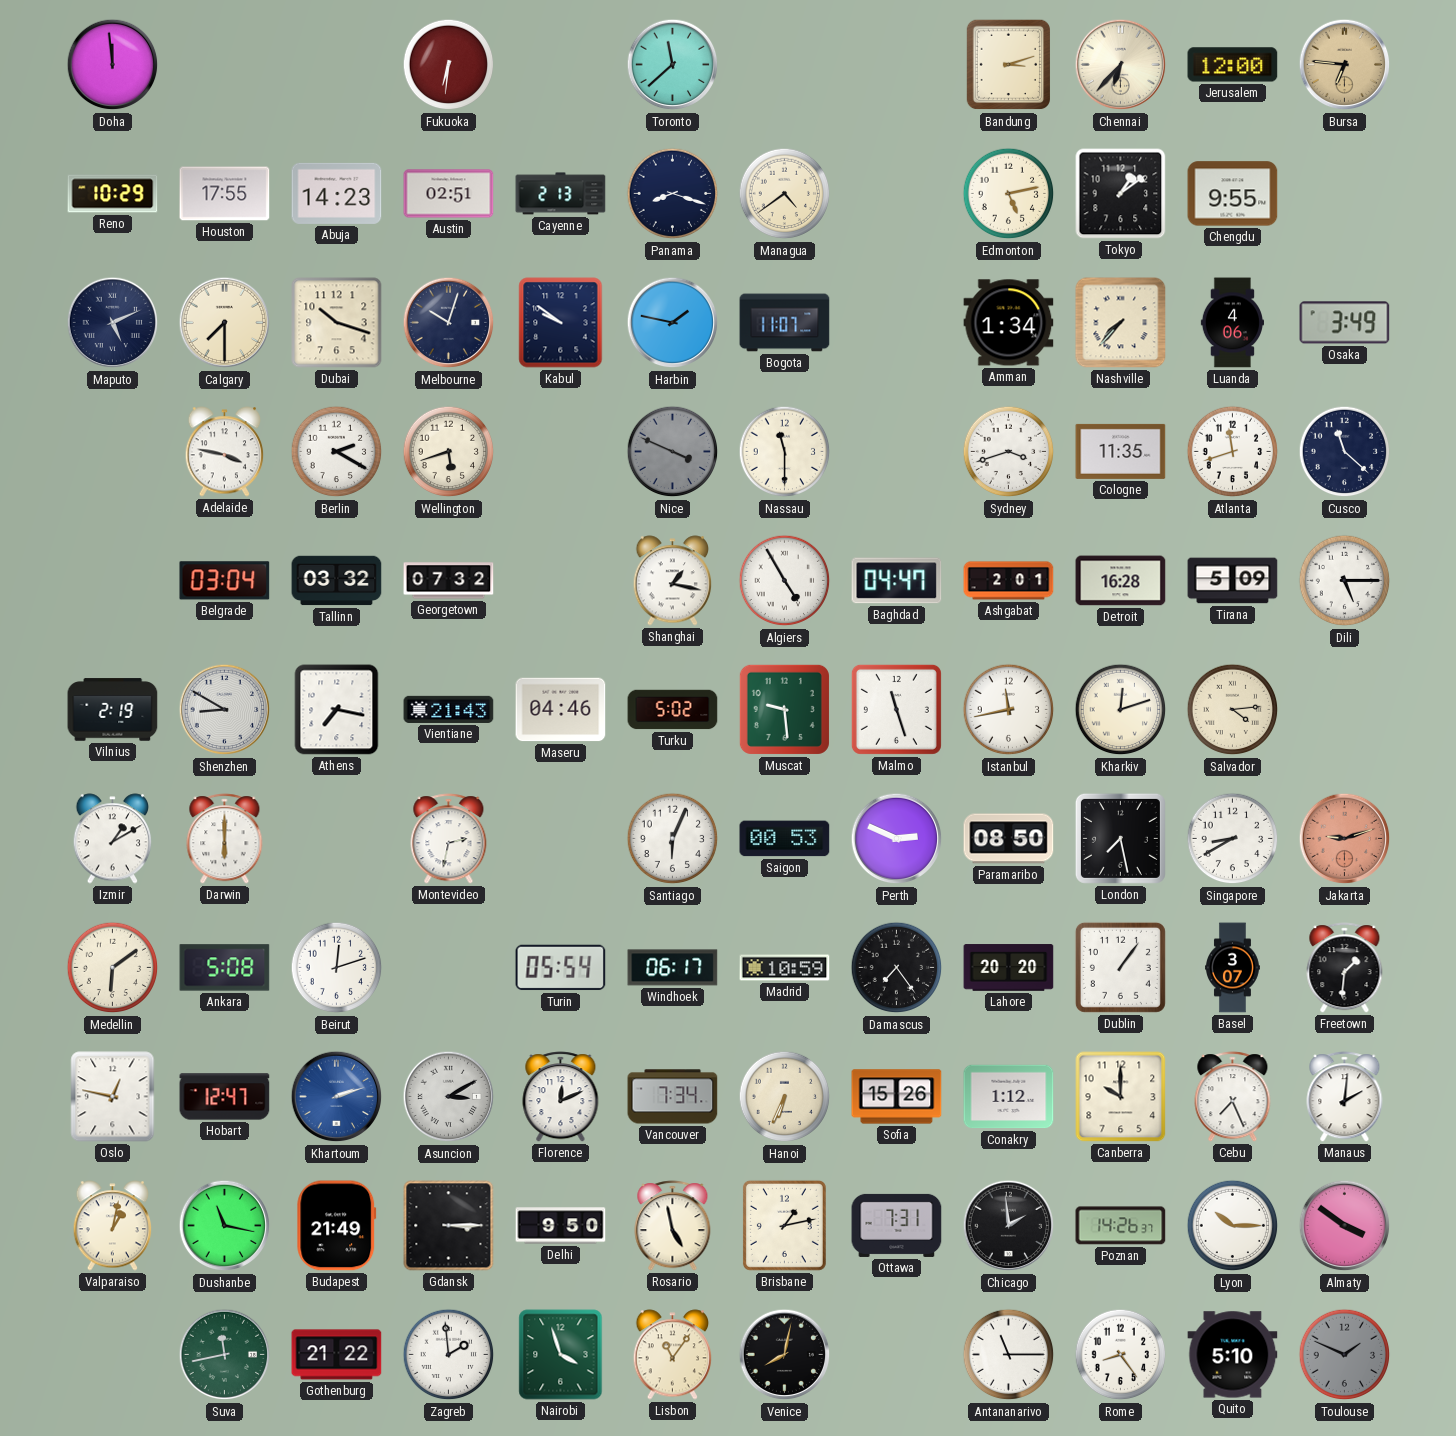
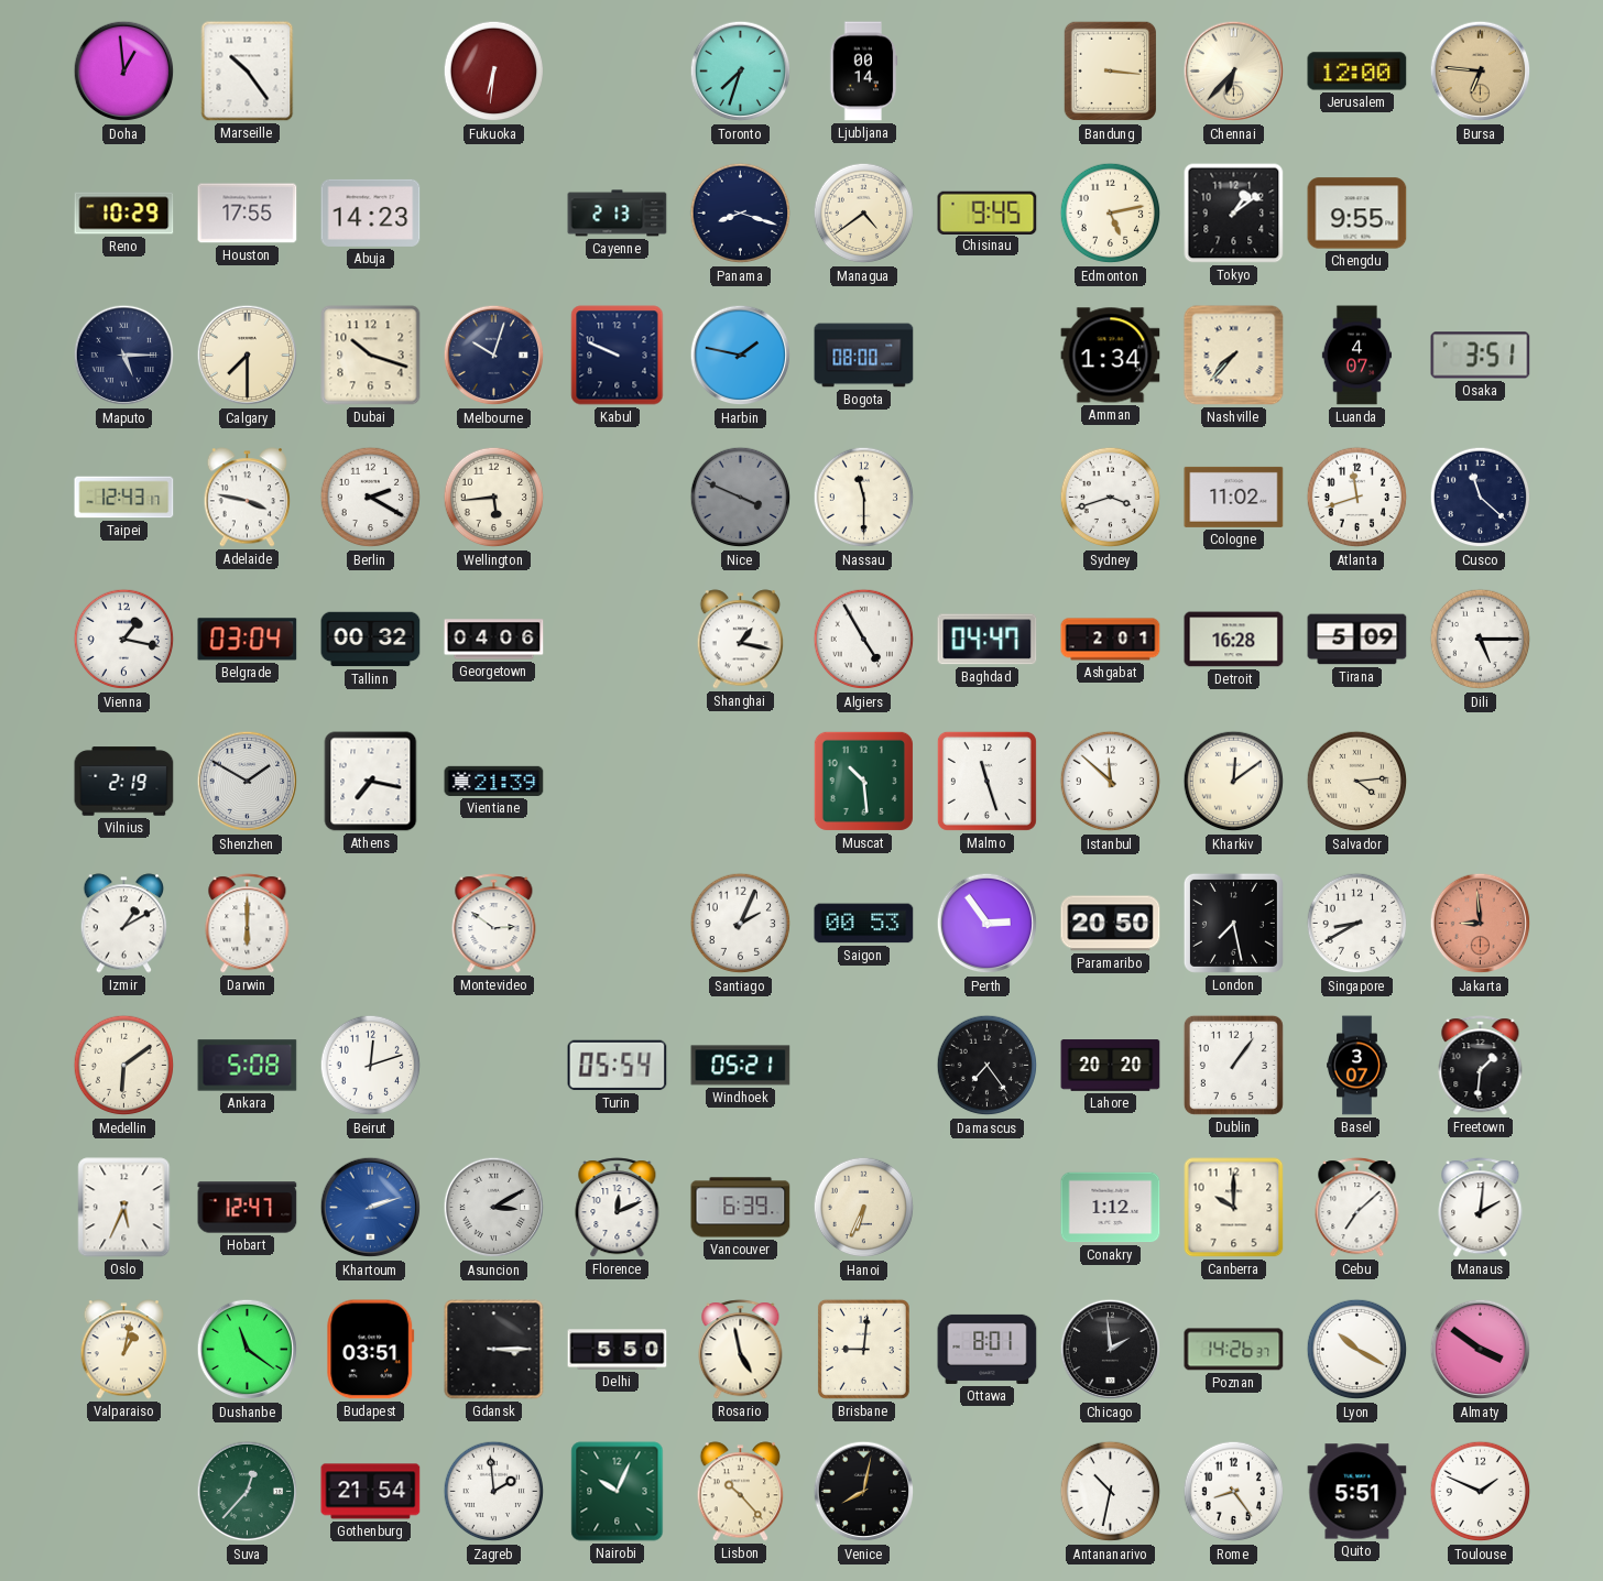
Doha: 11:59 -> 12:59 (124, 72)
Marseille: none -> 10:24 (248, 72)
Toronto: 11:38 -> 7:33 (741, 72)
Ljubljana: none -> 00:14 (863, 72)
Bandung: 3:12 -> 3:16 (1111, 72)
Austin: 02:51 -> none (449, 194)
Chisinau: none -> 9:45 (988, 212)
Maputo: 5:11 -> 5:15 (124, 356)
Kabul: 9:51 -> 9:49 (618, 356)
Bogota: 11:07 -> 08:00 (864, 356)
Luanda: 4:06 -> 4:07 (1356, 356)
Osaka: 3:49 -> 3:51 (1481, 356)
Taipei: none -> 12:43 (124, 498)
Wellington: 5:42 -> 5:44 (494, 498)
Cologne: 11:35 -> 11:02 (1234, 497)
Vienna: none -> 1:17 (124, 640)
Tallinn: 03:32 -> 00:32 (371, 640)
Georgetown: 07:32 -> 04:06 (494, 640)
Shenzhen: 8:50 -> 1:50 (248, 782)
Vientiane: 21:43 -> 21:39 (494, 781)
Maseru: 04:46 -> none (561, 710)
Turku: 5:02 -> none (673, 710)
Muscat: 9:29 -> 10:29 (863, 781)
Istanbul: 11:43 -> 11:52 (1111, 782)
Kharkiv: 12:12 -> 12:09 (1234, 782)
Montevideo: 2:32 -> 2:51 (494, 924)
Santiago: 6:04 -> 2:04 (741, 924)
Perth: 2:49 -> 2:54 (988, 924)
Paramaribo: 08:50 -> 20:50 (1111, 924)
Jakarta: 9:12 -> 8:59 (1481, 924)
Windhoek: 06:17 -> 05:21 (741, 1066)
Madrid: 10:59 -> none (785, 968)
Oslo: 12:47 -> 5:34 (124, 1208)
Vancouver: 7:34 -> 6:39 (741, 1208)
Sofia: 15:26 -> none (897, 1097)
Cebu: 7:26 -> 7:08 (1357, 1208)
Dushanbe: 11:17 -> 11:21 (248, 1350)
Budapest: 21:49 -> 03:51 (371, 1350)
Delhi: 9:50 -> 5:50 (618, 1350)
Brisbane: 1:13 -> 9:01 (863, 1349)
Ottawa: 7:31 -> 8:01 (988, 1349)
Lyon: 10:15 -> 10:20 (1357, 1350)
Suva: 11:43 -> 12:37 (248, 1492)
Gothenburg: 21:22 -> 21:54 (371, 1492)
Nairobi: 3:57 -> 10:04 (618, 1492)
Lisbon: 11:06 -> 10:23 (741, 1492)
Antananarivo: 11:15 -> 10:32 (1111, 1492)
Quito: 5:10 -> 5:51 (1357, 1492)
Toulouse dial: grey -> white (1481, 1492)
